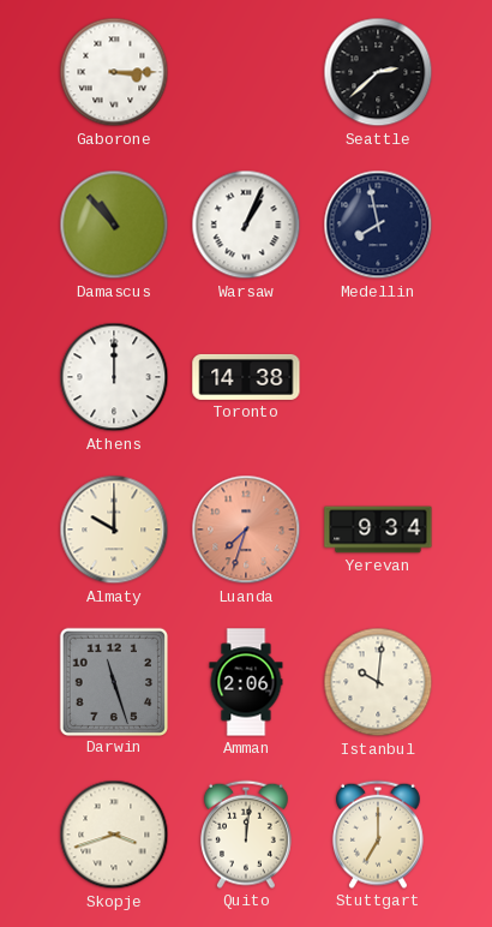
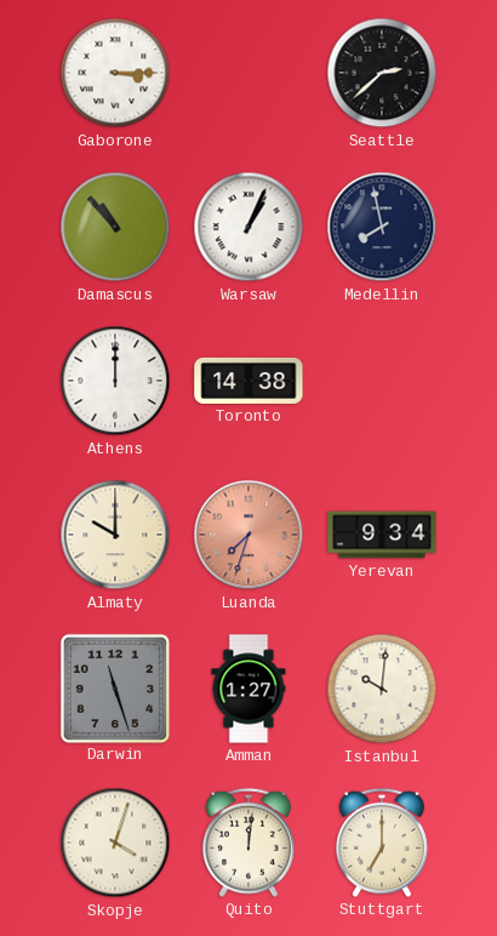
Amman: 2:06 -> 1:27 (248, 689)
Skopje: 3:42 -> 4:03 (115, 843)
